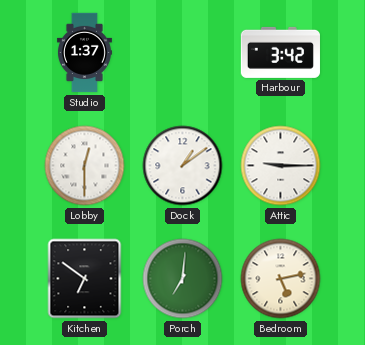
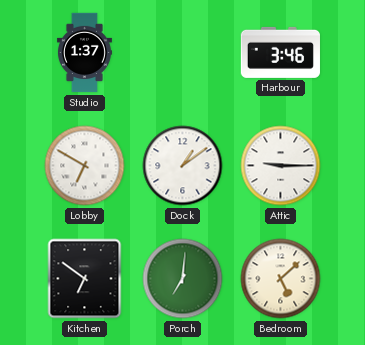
Harbour: 3:42 -> 3:46 (280, 52)
Lobby: 12:30 -> 6:50 (85, 166)
Bedroom: 5:13 -> 5:08 (281, 279)
